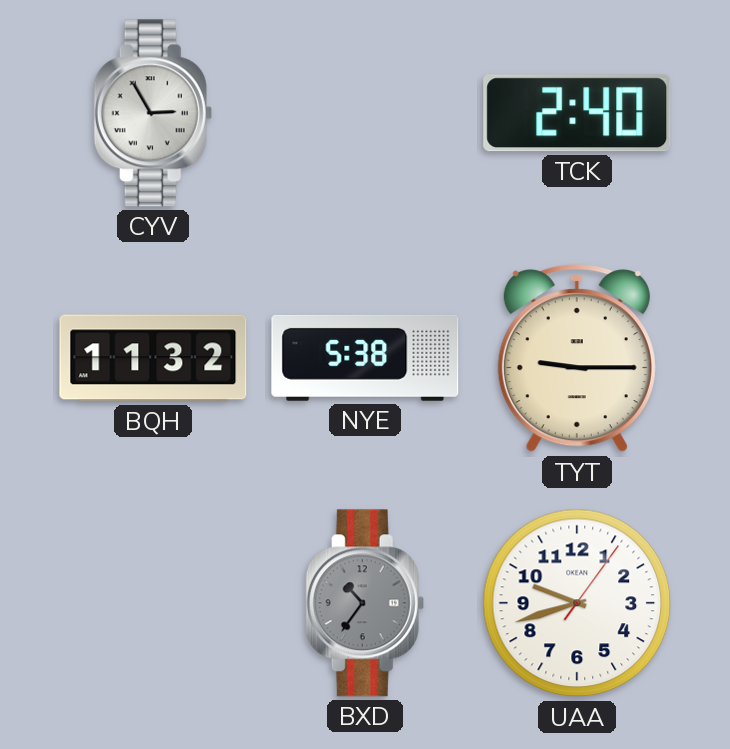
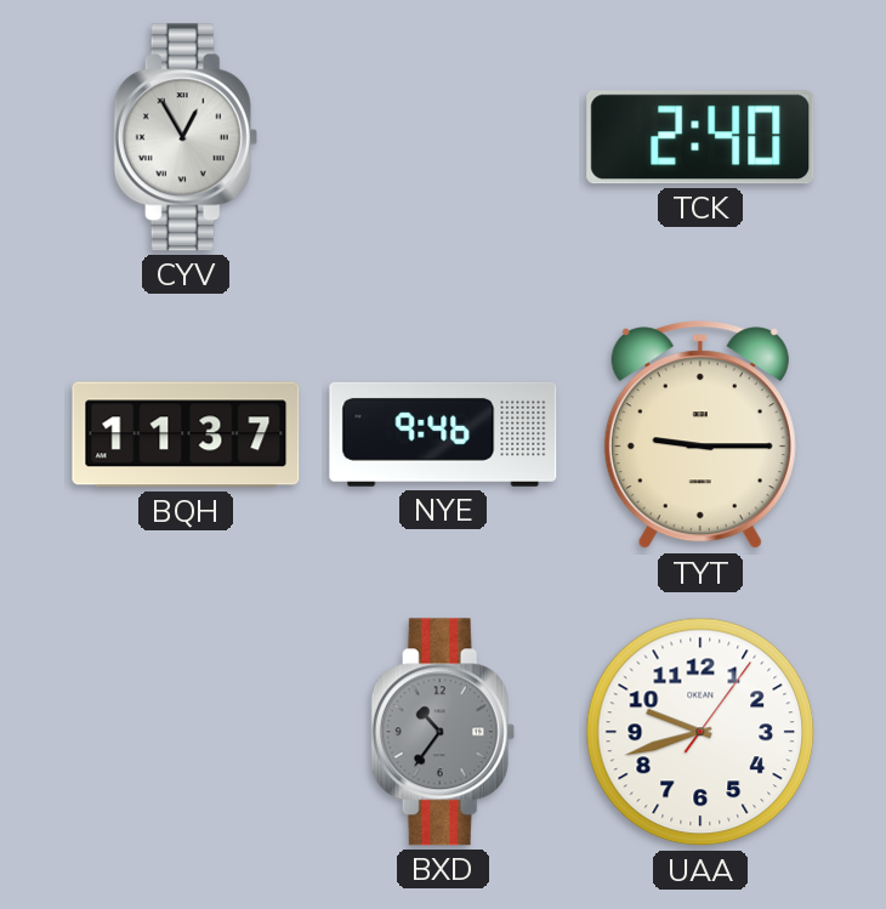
CYV: 2:55 -> 12:55 (186, 137)
BQH: 11:32 -> 11:37 (186, 434)
NYE: 5:38 -> 9:46 (443, 434)
